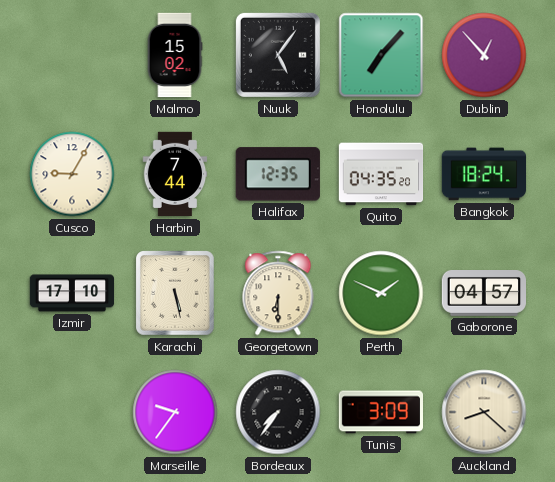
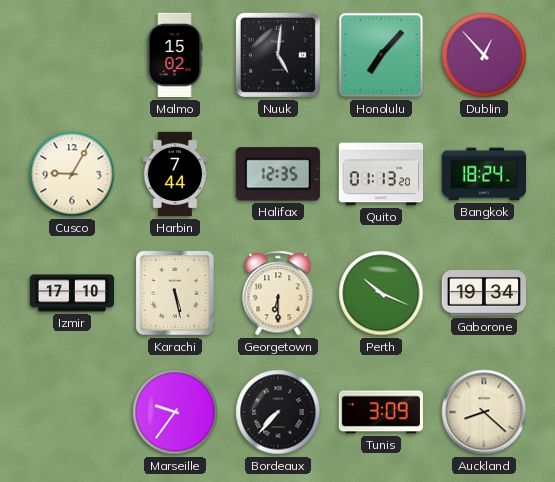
Nuuk: 5:06 -> 5:01 (278, 55)
Quito: 04:35 -> 01:13 (381, 174)
Perth: 1:49 -> 10:19 (381, 293)
Gaborone: 04:57 -> 19:34 (483, 294)
Bordeaux: 7:36 -> 7:37 (278, 412)
